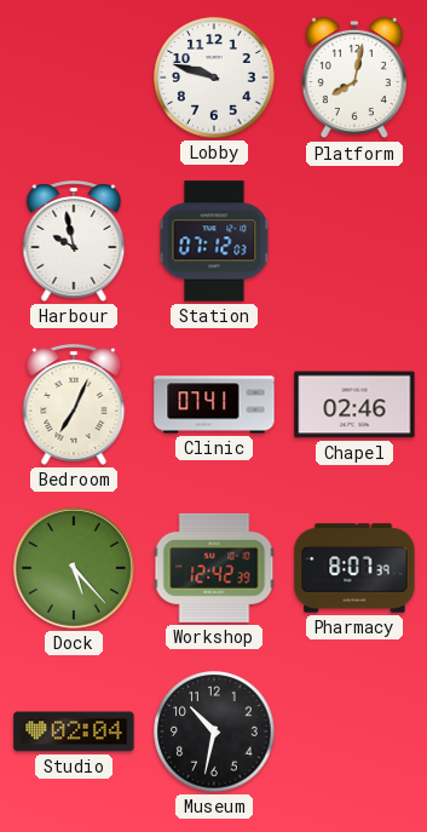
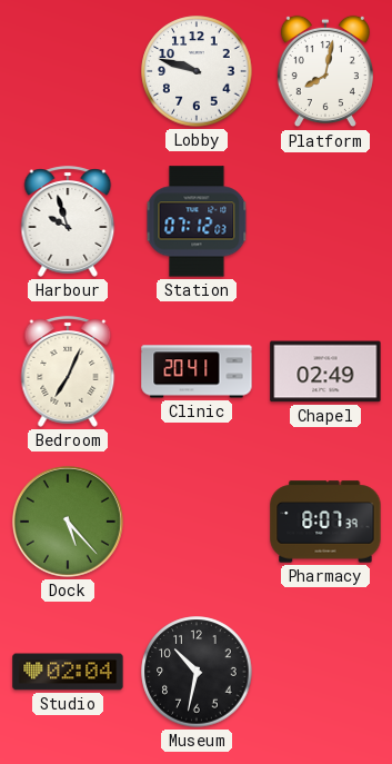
Harbour: 9:58 -> 9:57 (68, 221)
Clinic: 07:41 -> 20:41 (197, 371)
Chapel: 02:46 -> 02:49 (325, 371)
Workshop: 12:42 -> none (214, 568)
